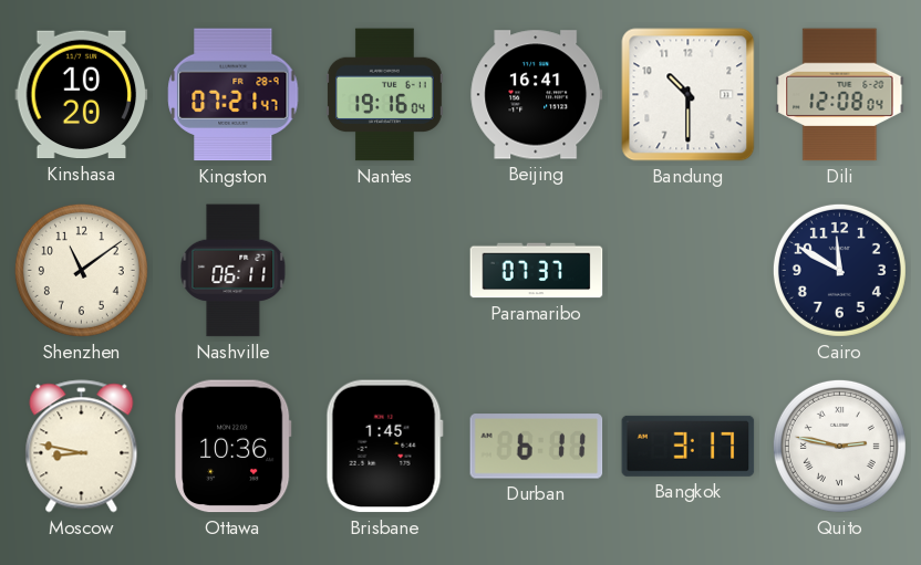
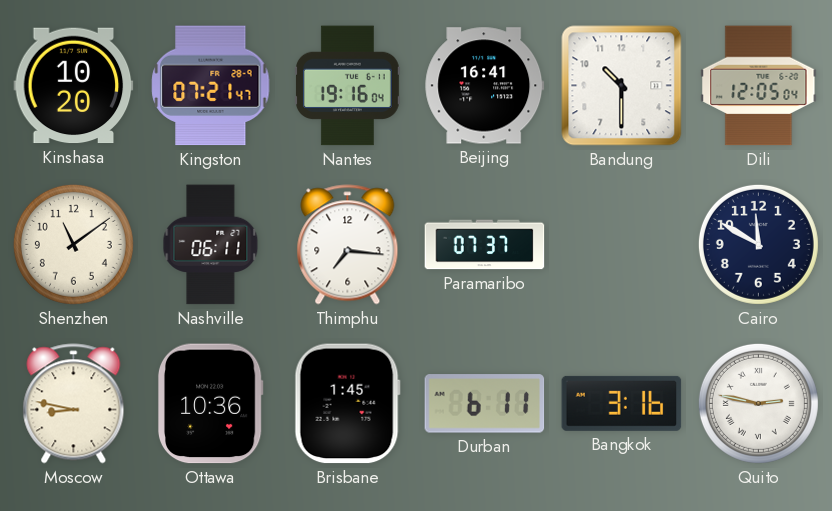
Dili: 12:08 -> 12:05 (759, 86)
Thimphu: none -> 7:16 (348, 245)
Bangkok: 3:17 -> 3:16 (622, 403)
